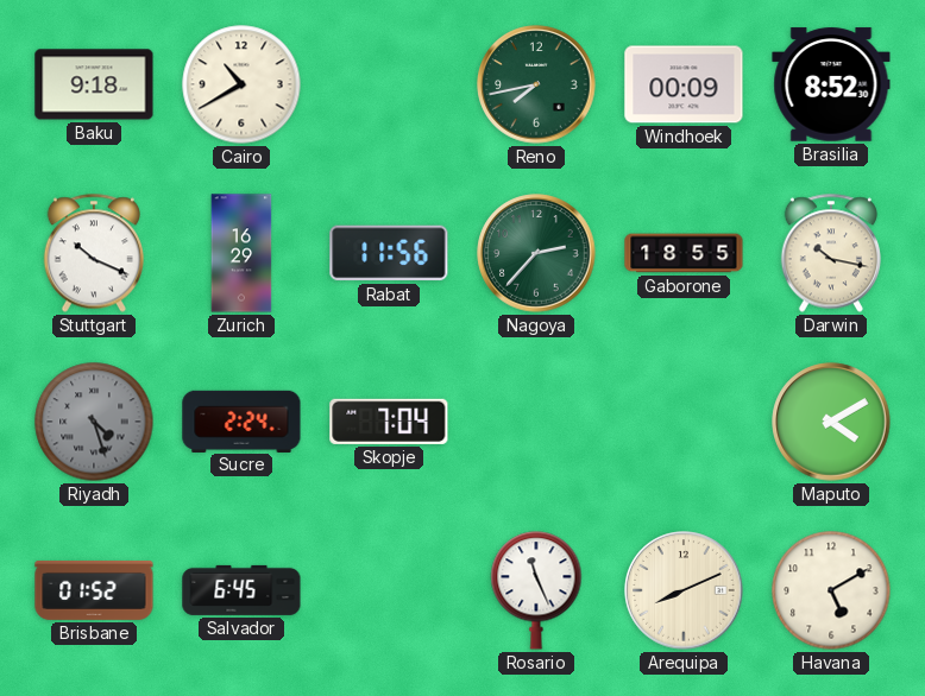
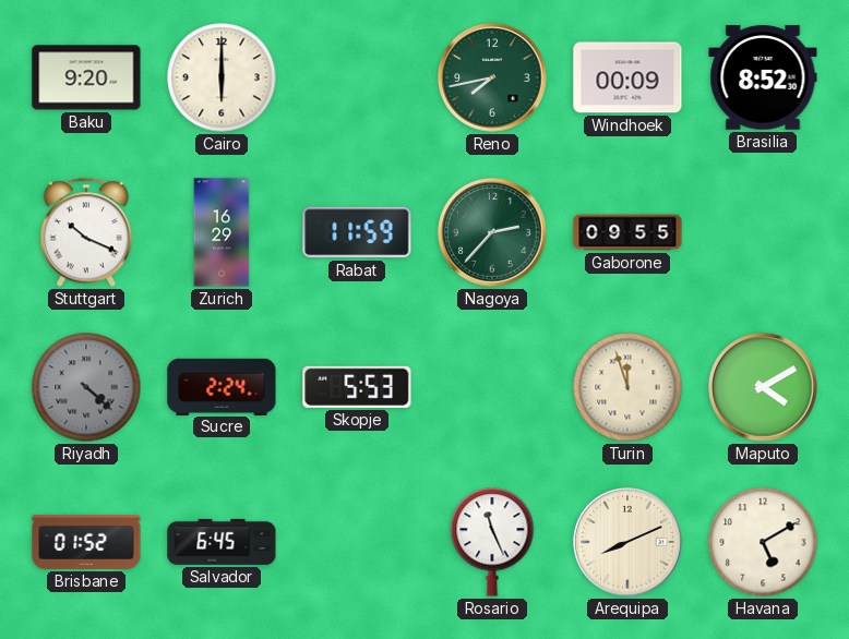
Baku: 9:18 -> 9:20 (86, 77)
Cairo: 10:40 -> 6:00 (222, 77)
Rabat: 11:56 -> 11:59 (357, 232)
Gaborone: 18:55 -> 09:55 (627, 232)
Darwin: 10:17 -> none (830, 253)
Riyadh: 4:27 -> 4:22 (86, 387)
Skopje: 7:04 -> 5:53 (357, 387)
Turin: none -> 11:57 (627, 387)
